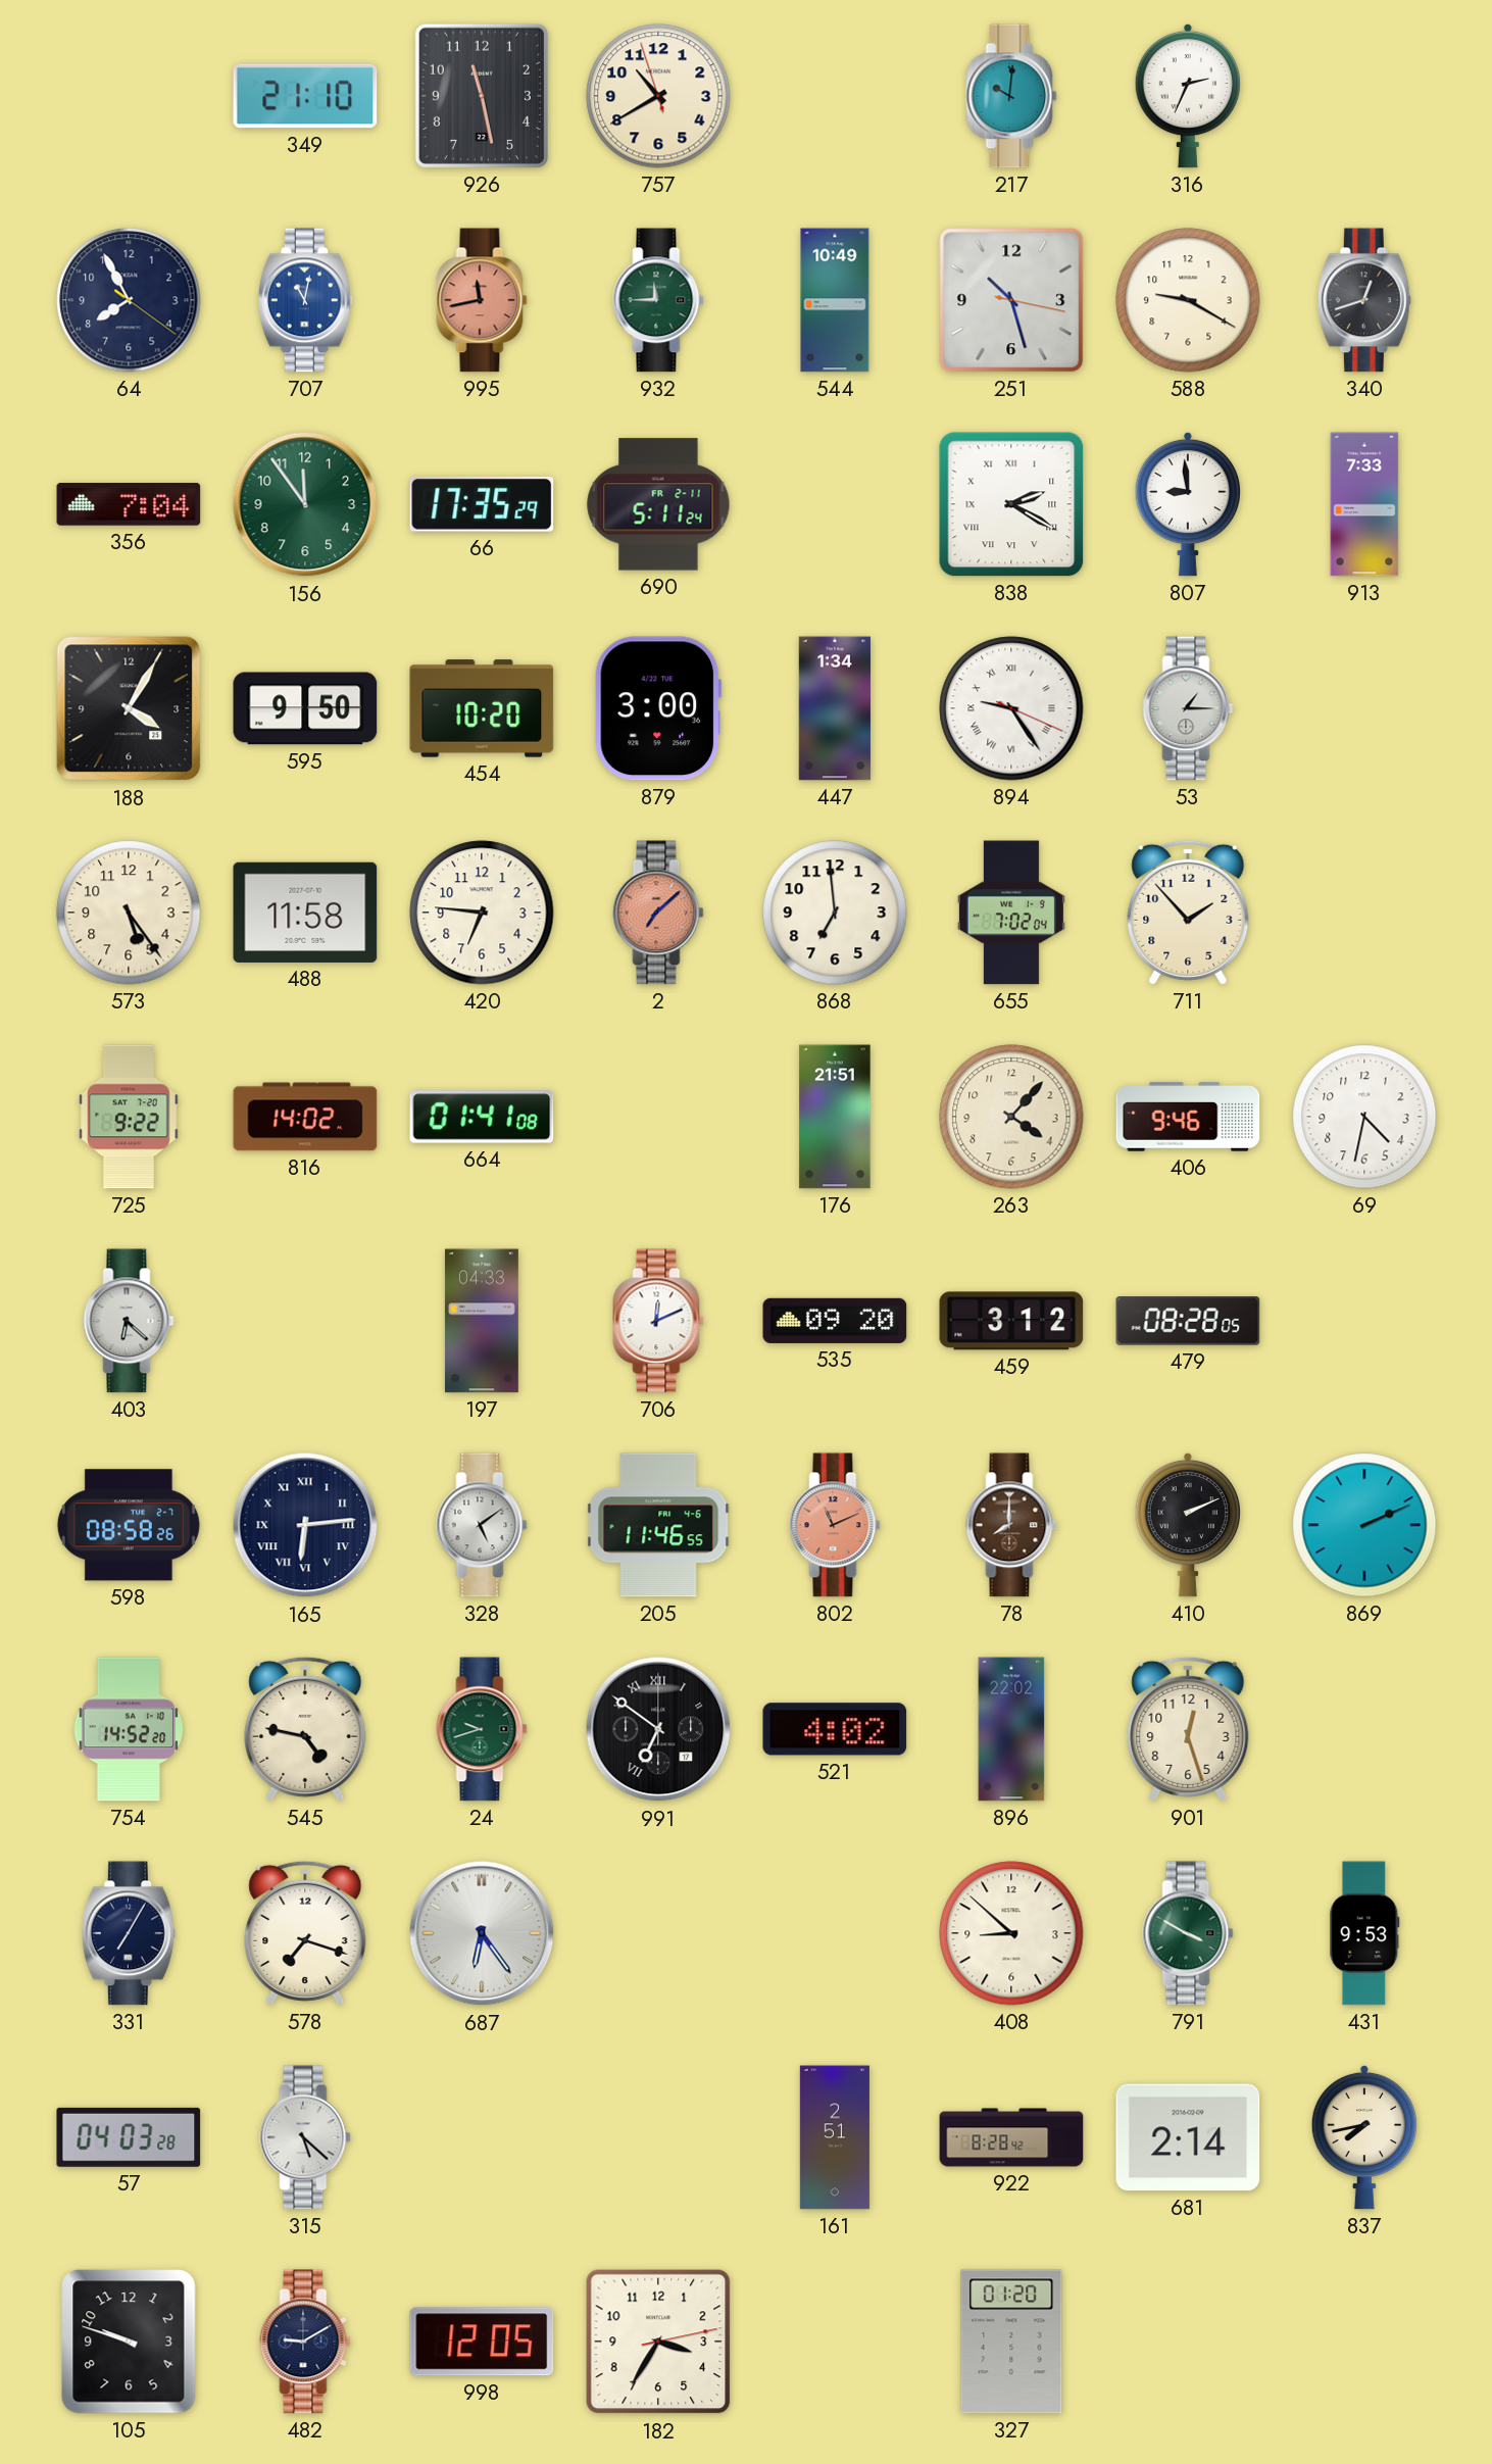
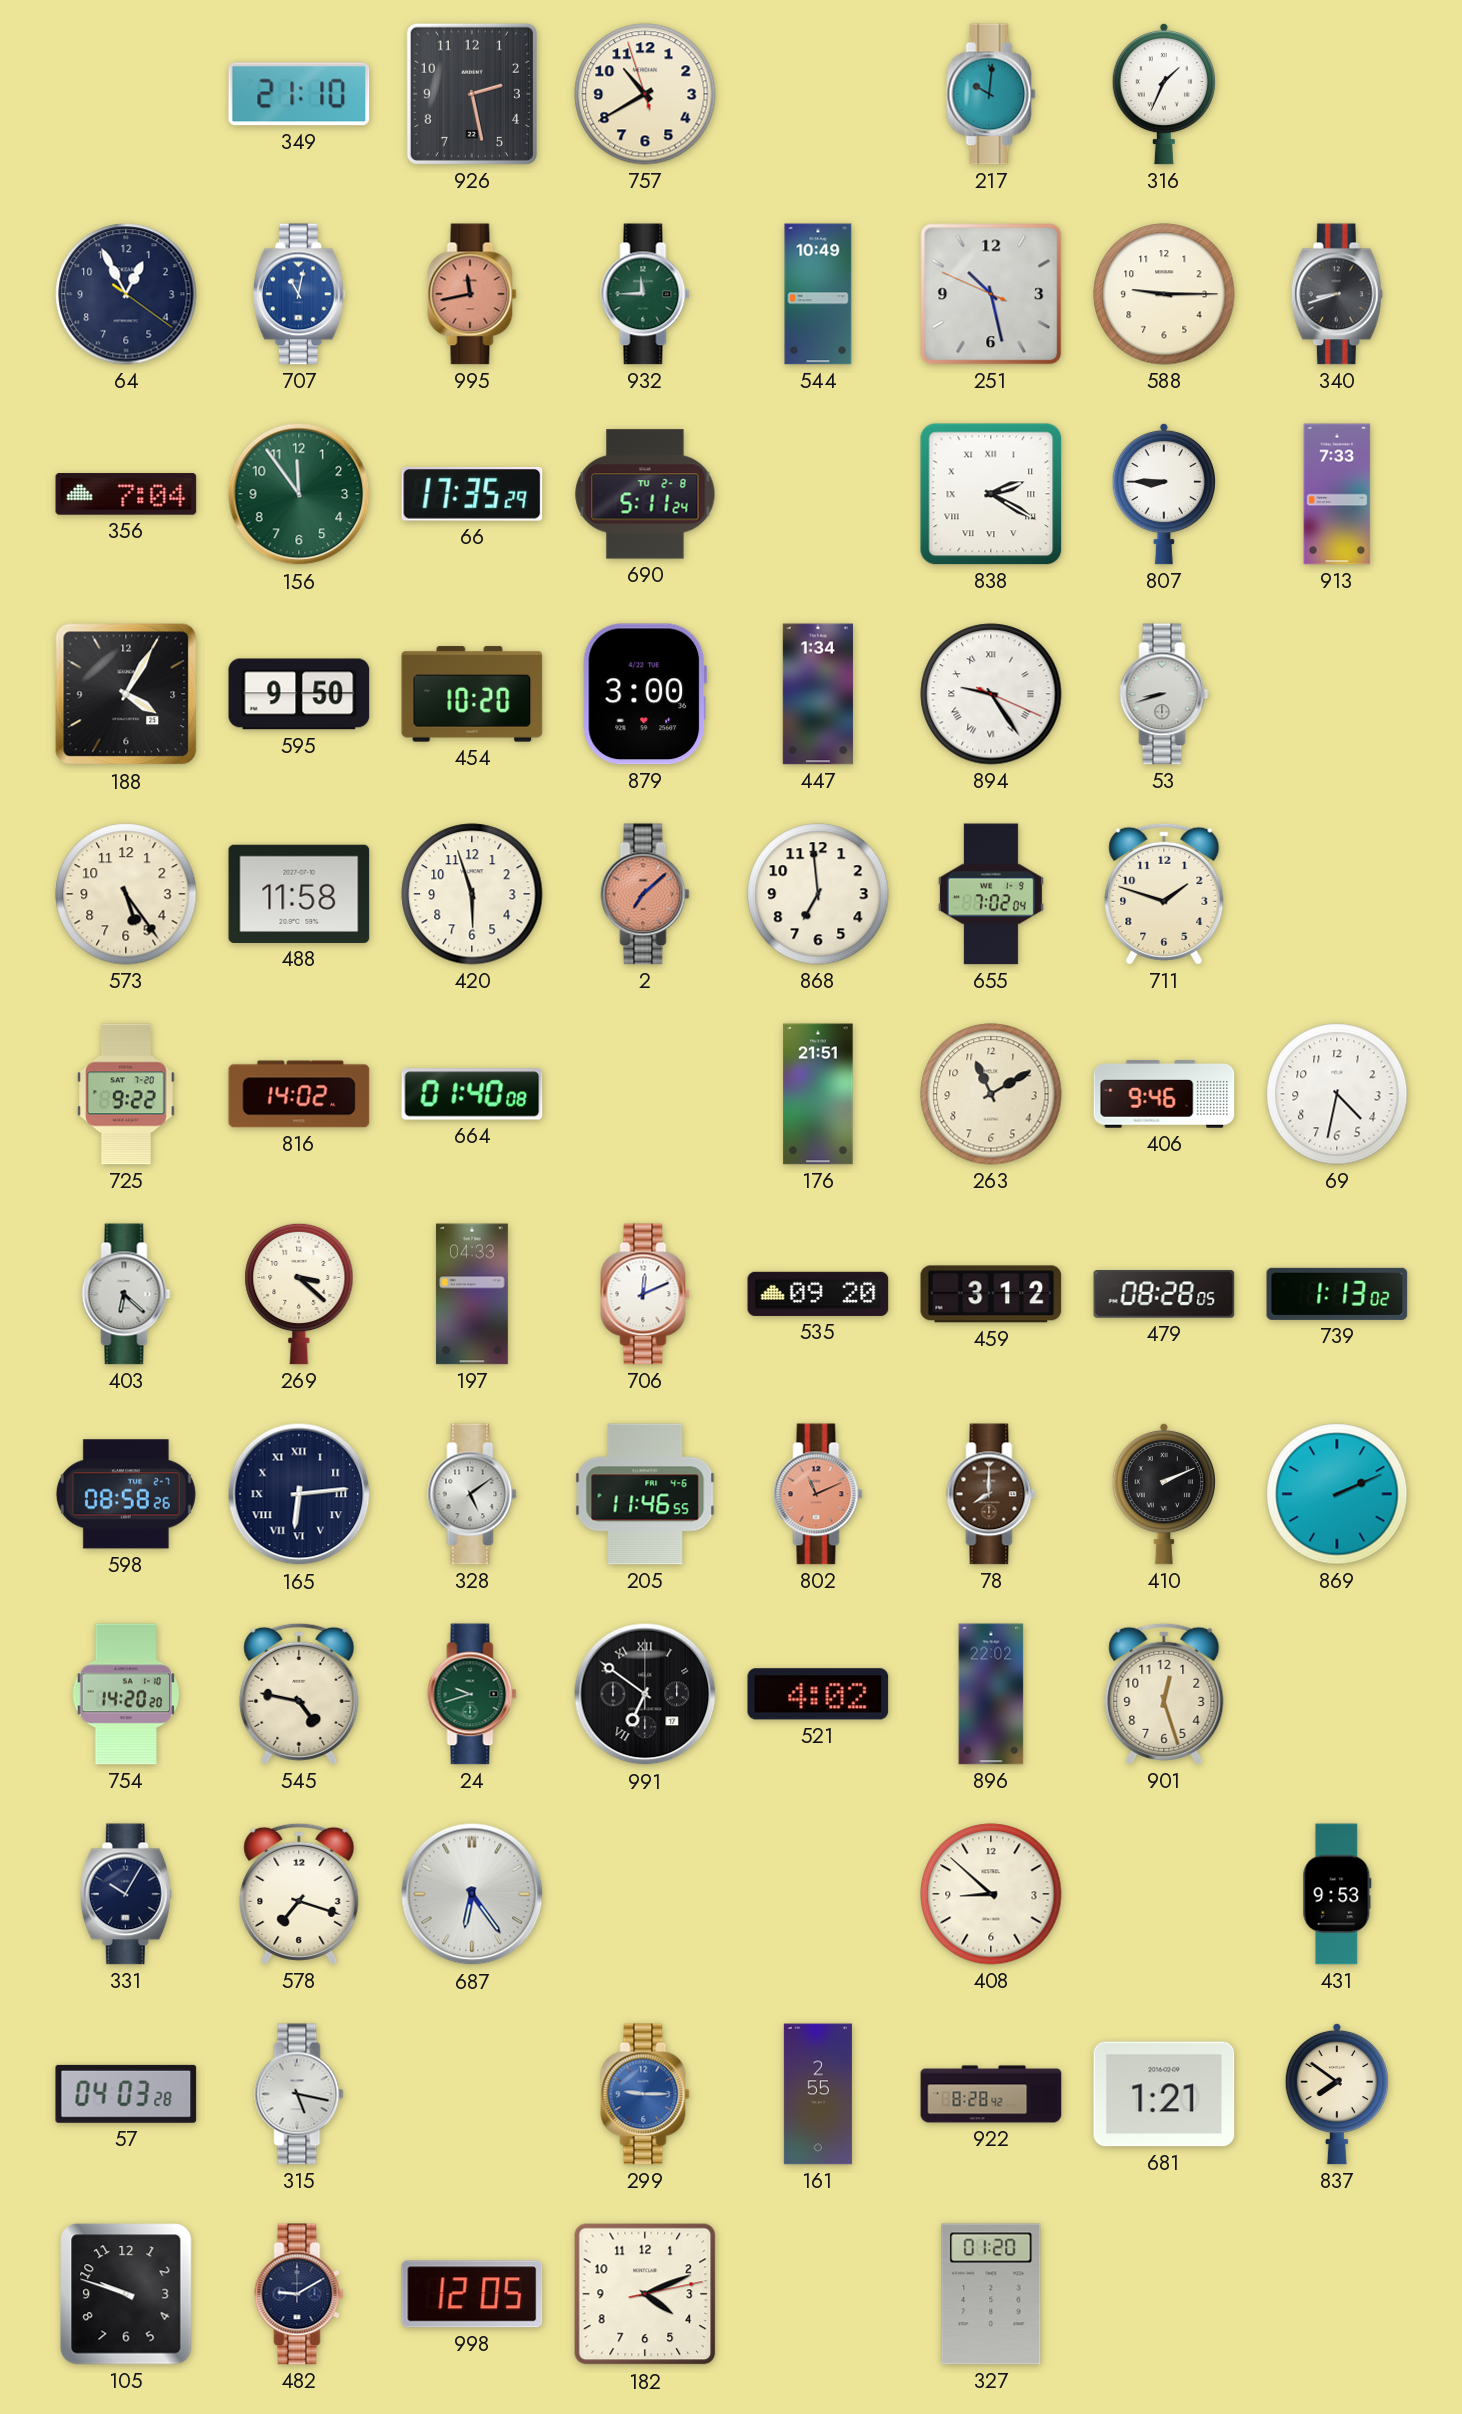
926: 11:28 -> 2:28 (472, 94)
316: 2:34 -> 1:34 (1164, 94)
64: 7:55 -> 12:55 (126, 294)
251: 10:27:17 -> 10:27:49 (991, 294)
588: 9:20 -> 9:15 (1164, 294)
340: 12:42 -> 8:42 (1337, 294)
690 date: FR 2-11 -> TU 2-8 (645, 494)
807: 8:59 -> 8:45 (1164, 494)
53: 1:15 -> 8:42 (1164, 694)
420: 6:46 -> 5:57 (472, 894)
711: 1:53 -> 1:48 (1164, 894)
664: 01:41 -> 01:40 (472, 1094)
263: 4:07 -> 11:10 (991, 1094)
269: none -> 3:22 (299, 1294)
739: none -> 1:13 (1337, 1294)
754: 14:52 -> 14:20 (126, 1694)
331: 7:05 -> 10:05 (126, 1894)
791: 3:50 -> none (1188, 1933)
315: 5:22 -> 5:17 (299, 2094)
299: none -> 9:15 (645, 2094)
161: 2:51 -> 2:55 (818, 2094)
681: 2:14 -> 1:21 (1164, 2094)
837: 7:43 -> 7:51 (1337, 2094)
182: 3:35 -> 4:11 (645, 2294)
